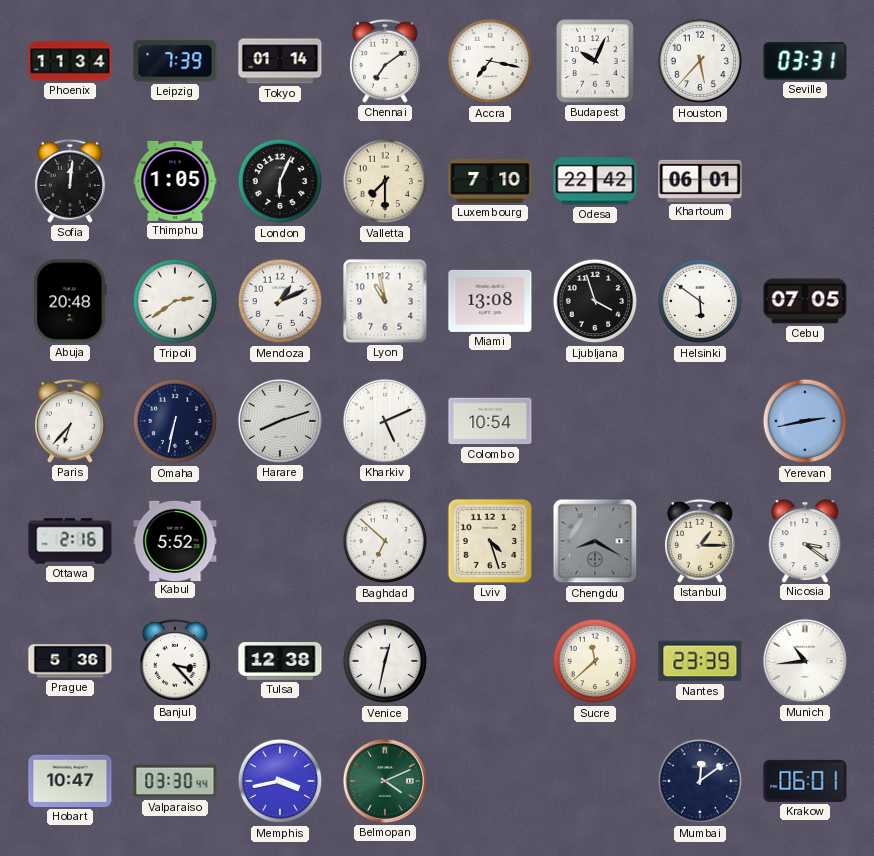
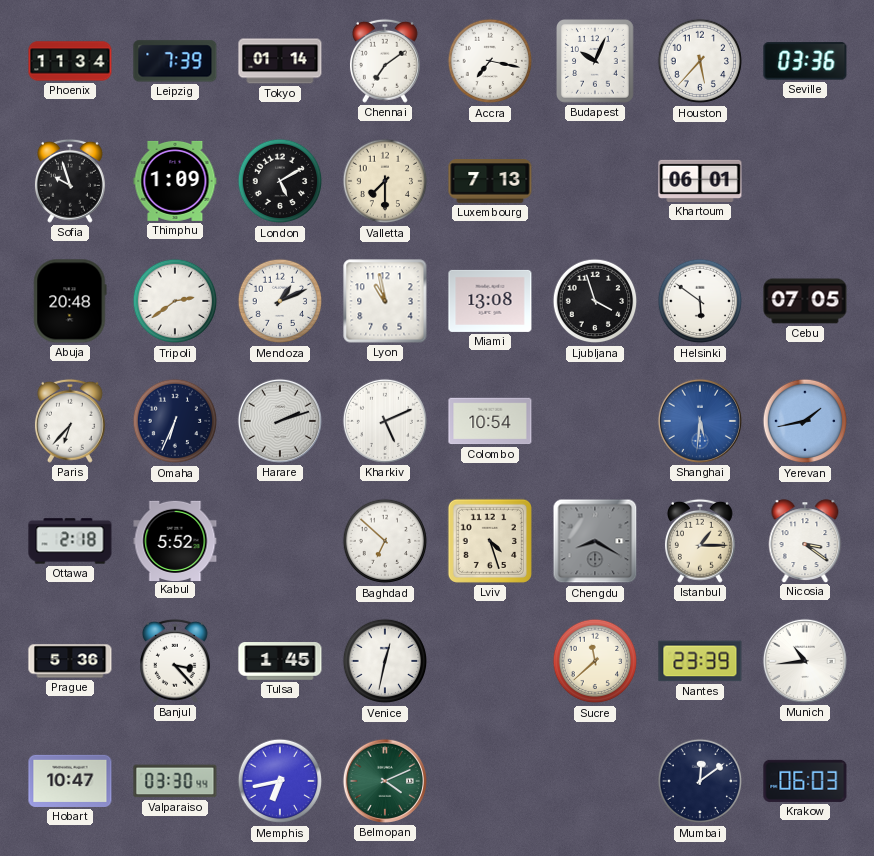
Seville: 03:31 -> 03:36 (805, 61)
Sofia: 12:01 -> 9:57 (70, 181)
Thimphu: 1:05 -> 1:09 (175, 181)
London: 6:04 -> 5:10 (280, 181)
Luxembourg: 7:10 -> 7:13 (490, 181)
Odesa: 22:42 -> none (595, 181)
Omaha: 6:32 -> 6:34 (175, 421)
Harare: 8:12 -> 2:12 (280, 421)
Shanghai: none -> 5:31 (700, 421)
Yerevan: 2:43 -> 1:43 (805, 421)
Ottawa: 2:16 -> 2:18 (70, 541)
Tulsa: 12:38 -> 1:45 (280, 661)
Memphis: 3:43 -> 6:43 (280, 781)
Krakow: 06:01 -> 06:03 (805, 781)
